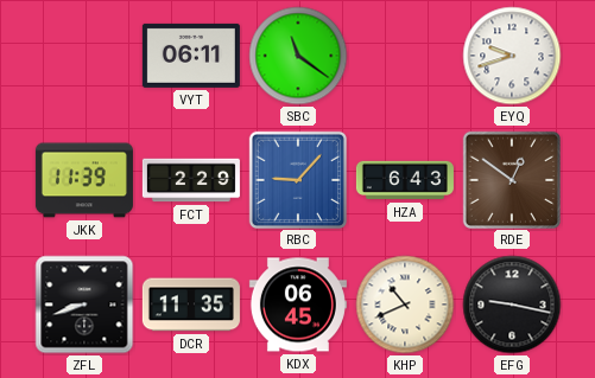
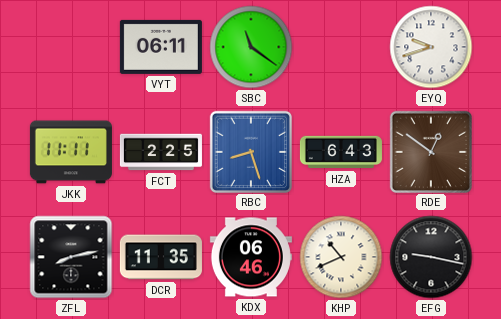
JKK: 11:39 -> 11:11 (71, 152)
FCT: 2:29 -> 2:25 (161, 152)
RBC: 9:07 -> 8:27 (250, 151)
ZFL: 8:42 -> 8:13 (71, 257)
KDX: 06:45 -> 06:46 (251, 257)
